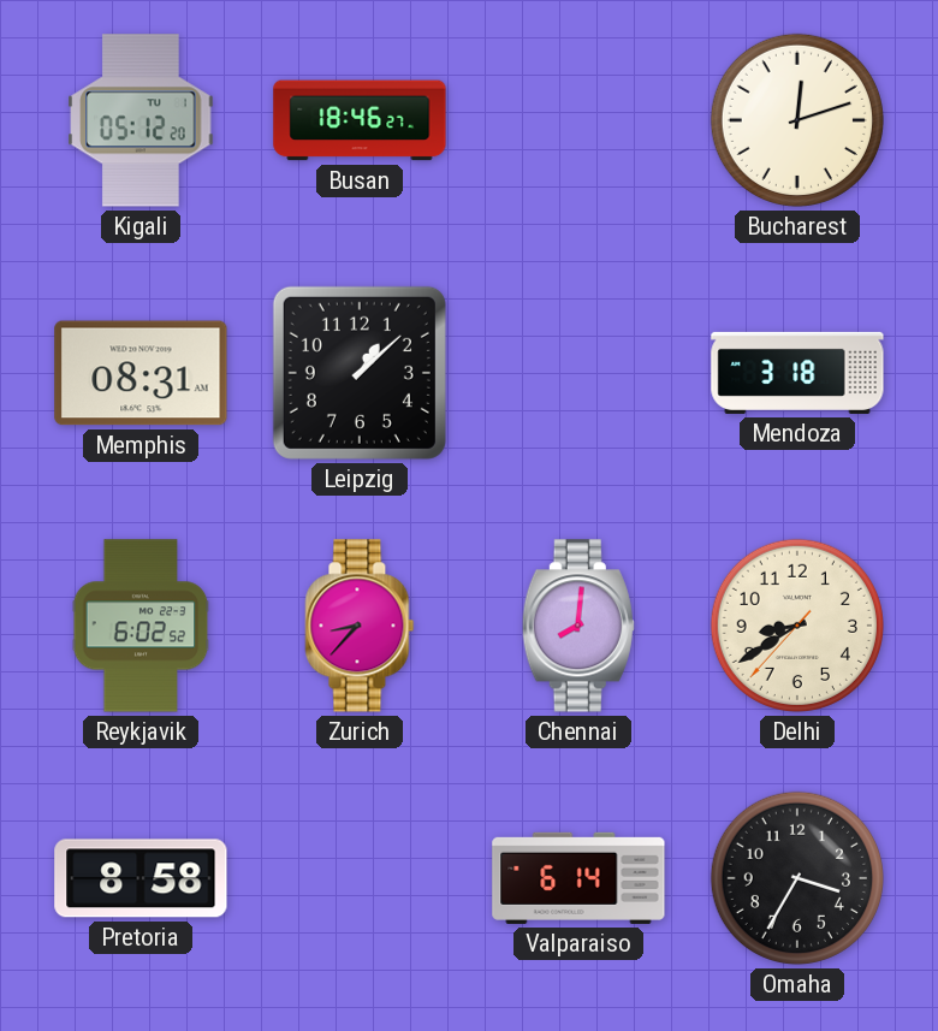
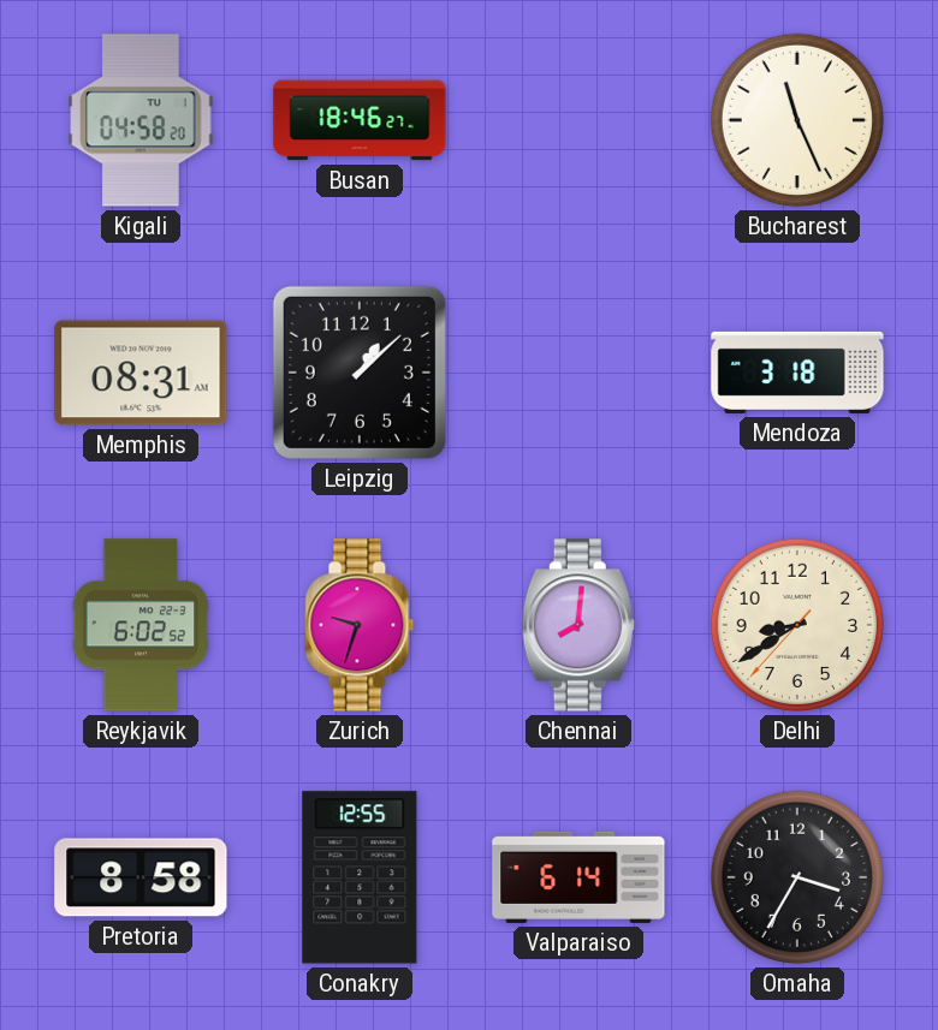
Kigali: 05:12 -> 04:58 (141, 120)
Bucharest: 12:12 -> 11:26 (797, 120)
Zurich: 8:37 -> 9:33 (360, 625)
Conakry: none -> 12:55 (360, 877)
